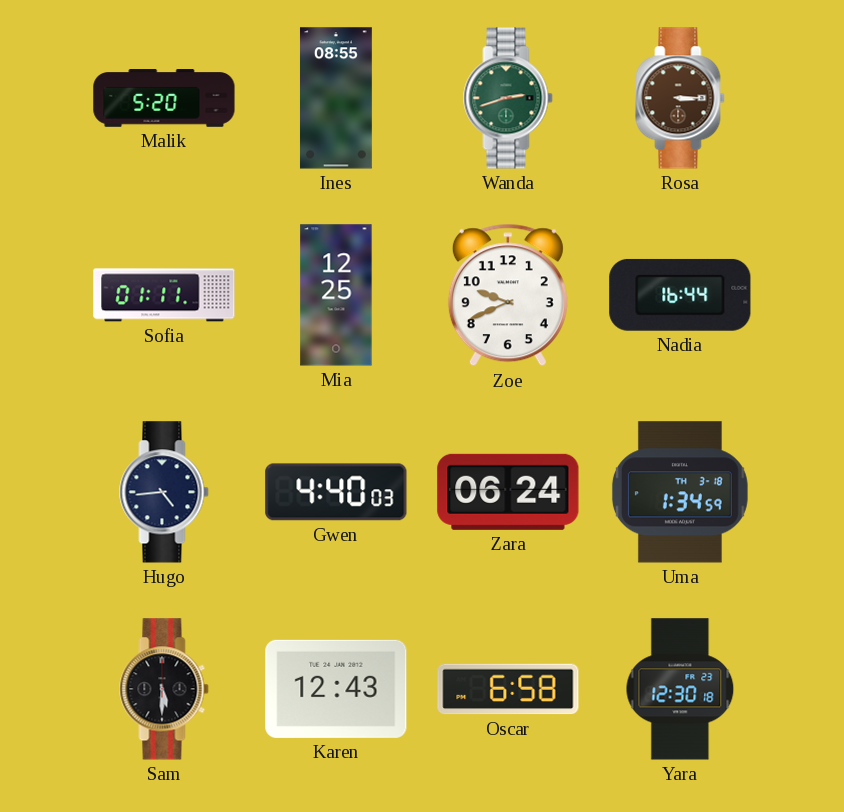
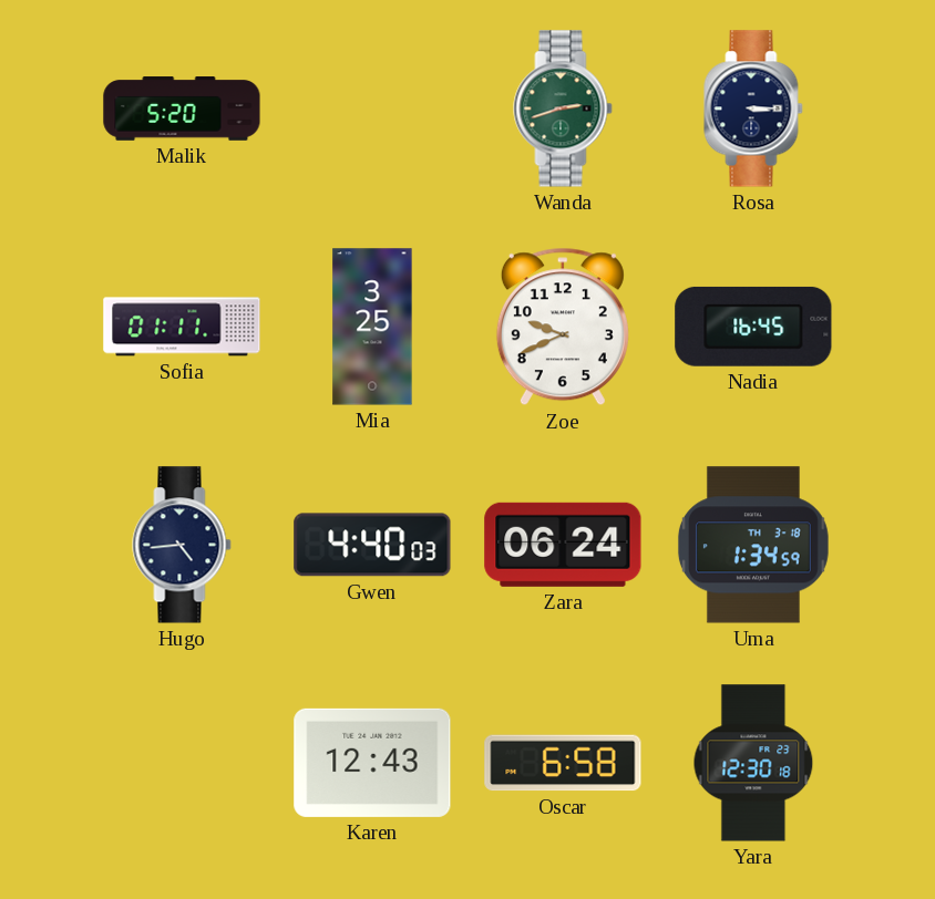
Ines: 08:55 -> none (336, 98)
Rosa dial: brown -> navy (753, 108)
Mia: 12:25 -> 3:25 (372, 327)
Nadia: 16:44 -> 16:45 (753, 327)
Sam: 5:30 -> none (164, 689)
